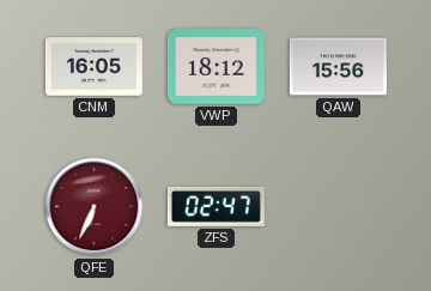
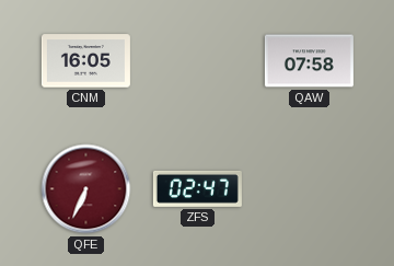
VWP: 18:12 -> none (215, 67)
QAW: 15:56 -> 07:58 (309, 61)
